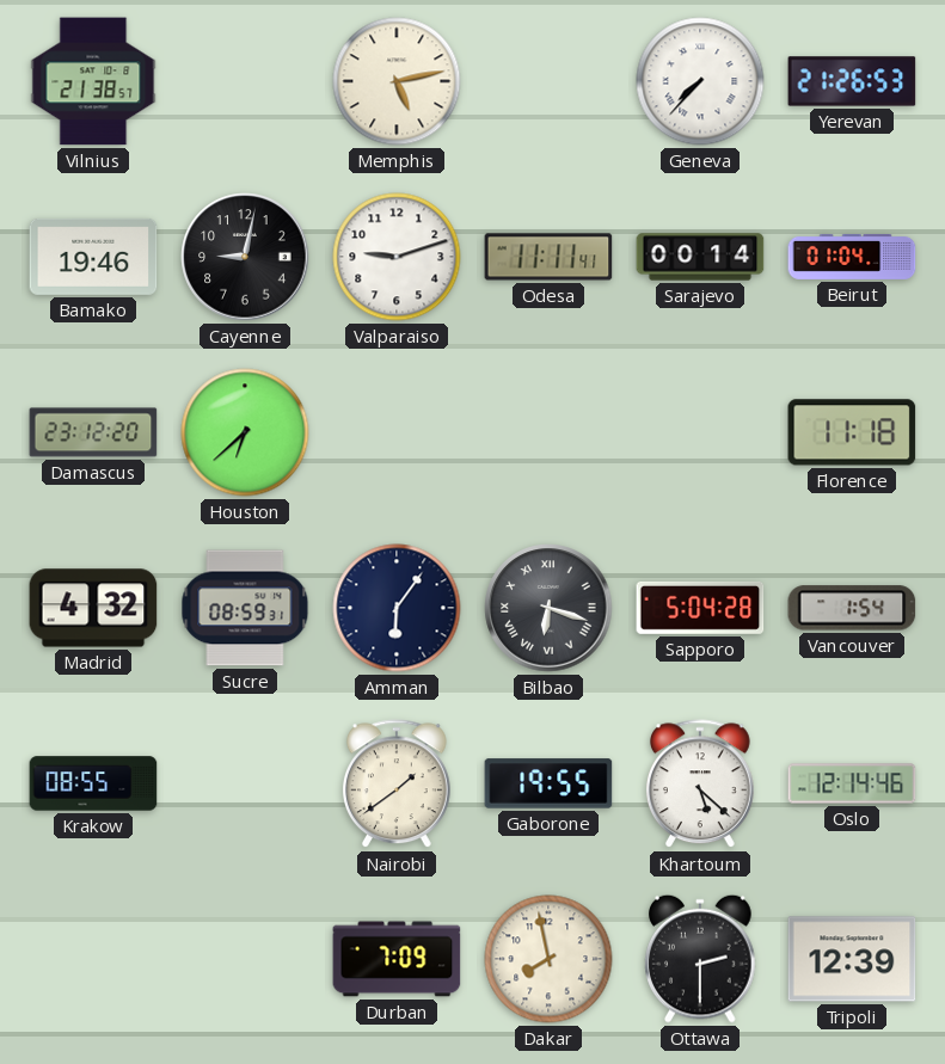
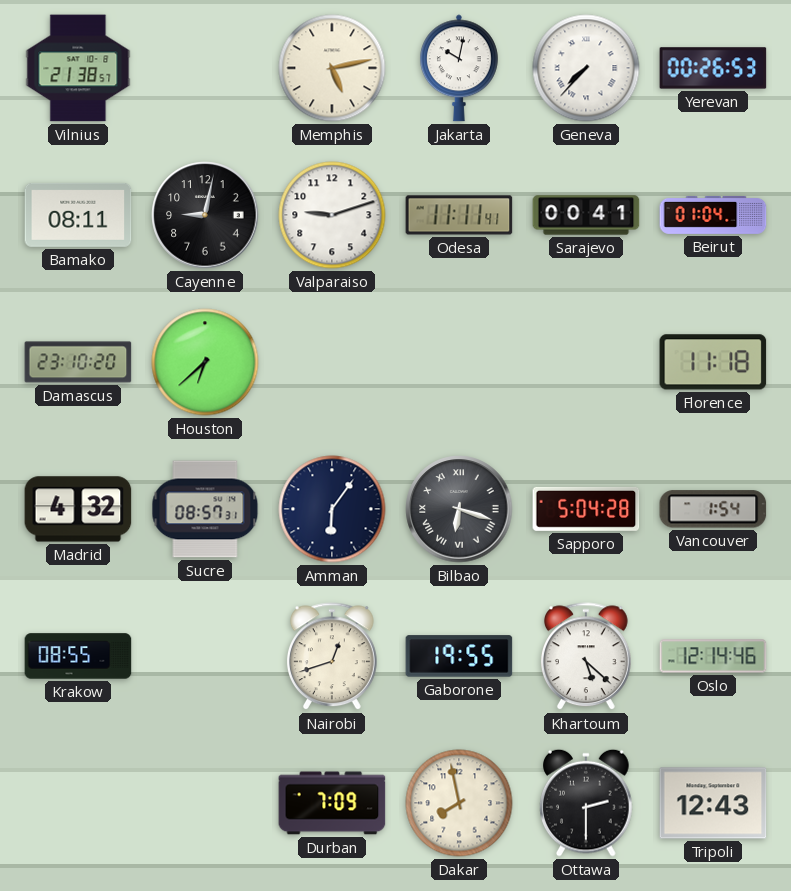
Jakarta: none -> 10:02 (459, 68)
Yerevan: 21:26 -> 00:26 (713, 68)
Bamako: 19:46 -> 08:11 (78, 215)
Sarajevo: 00:14 -> 00:41 (586, 215)
Damascus: 23:12 -> 23:10 (78, 362)
Sucre: 08:59 -> 08:57 (205, 509)
Nairobi: 1:39 -> 12:42 (332, 657)
Tripoli: 12:39 -> 12:43 (713, 803)
